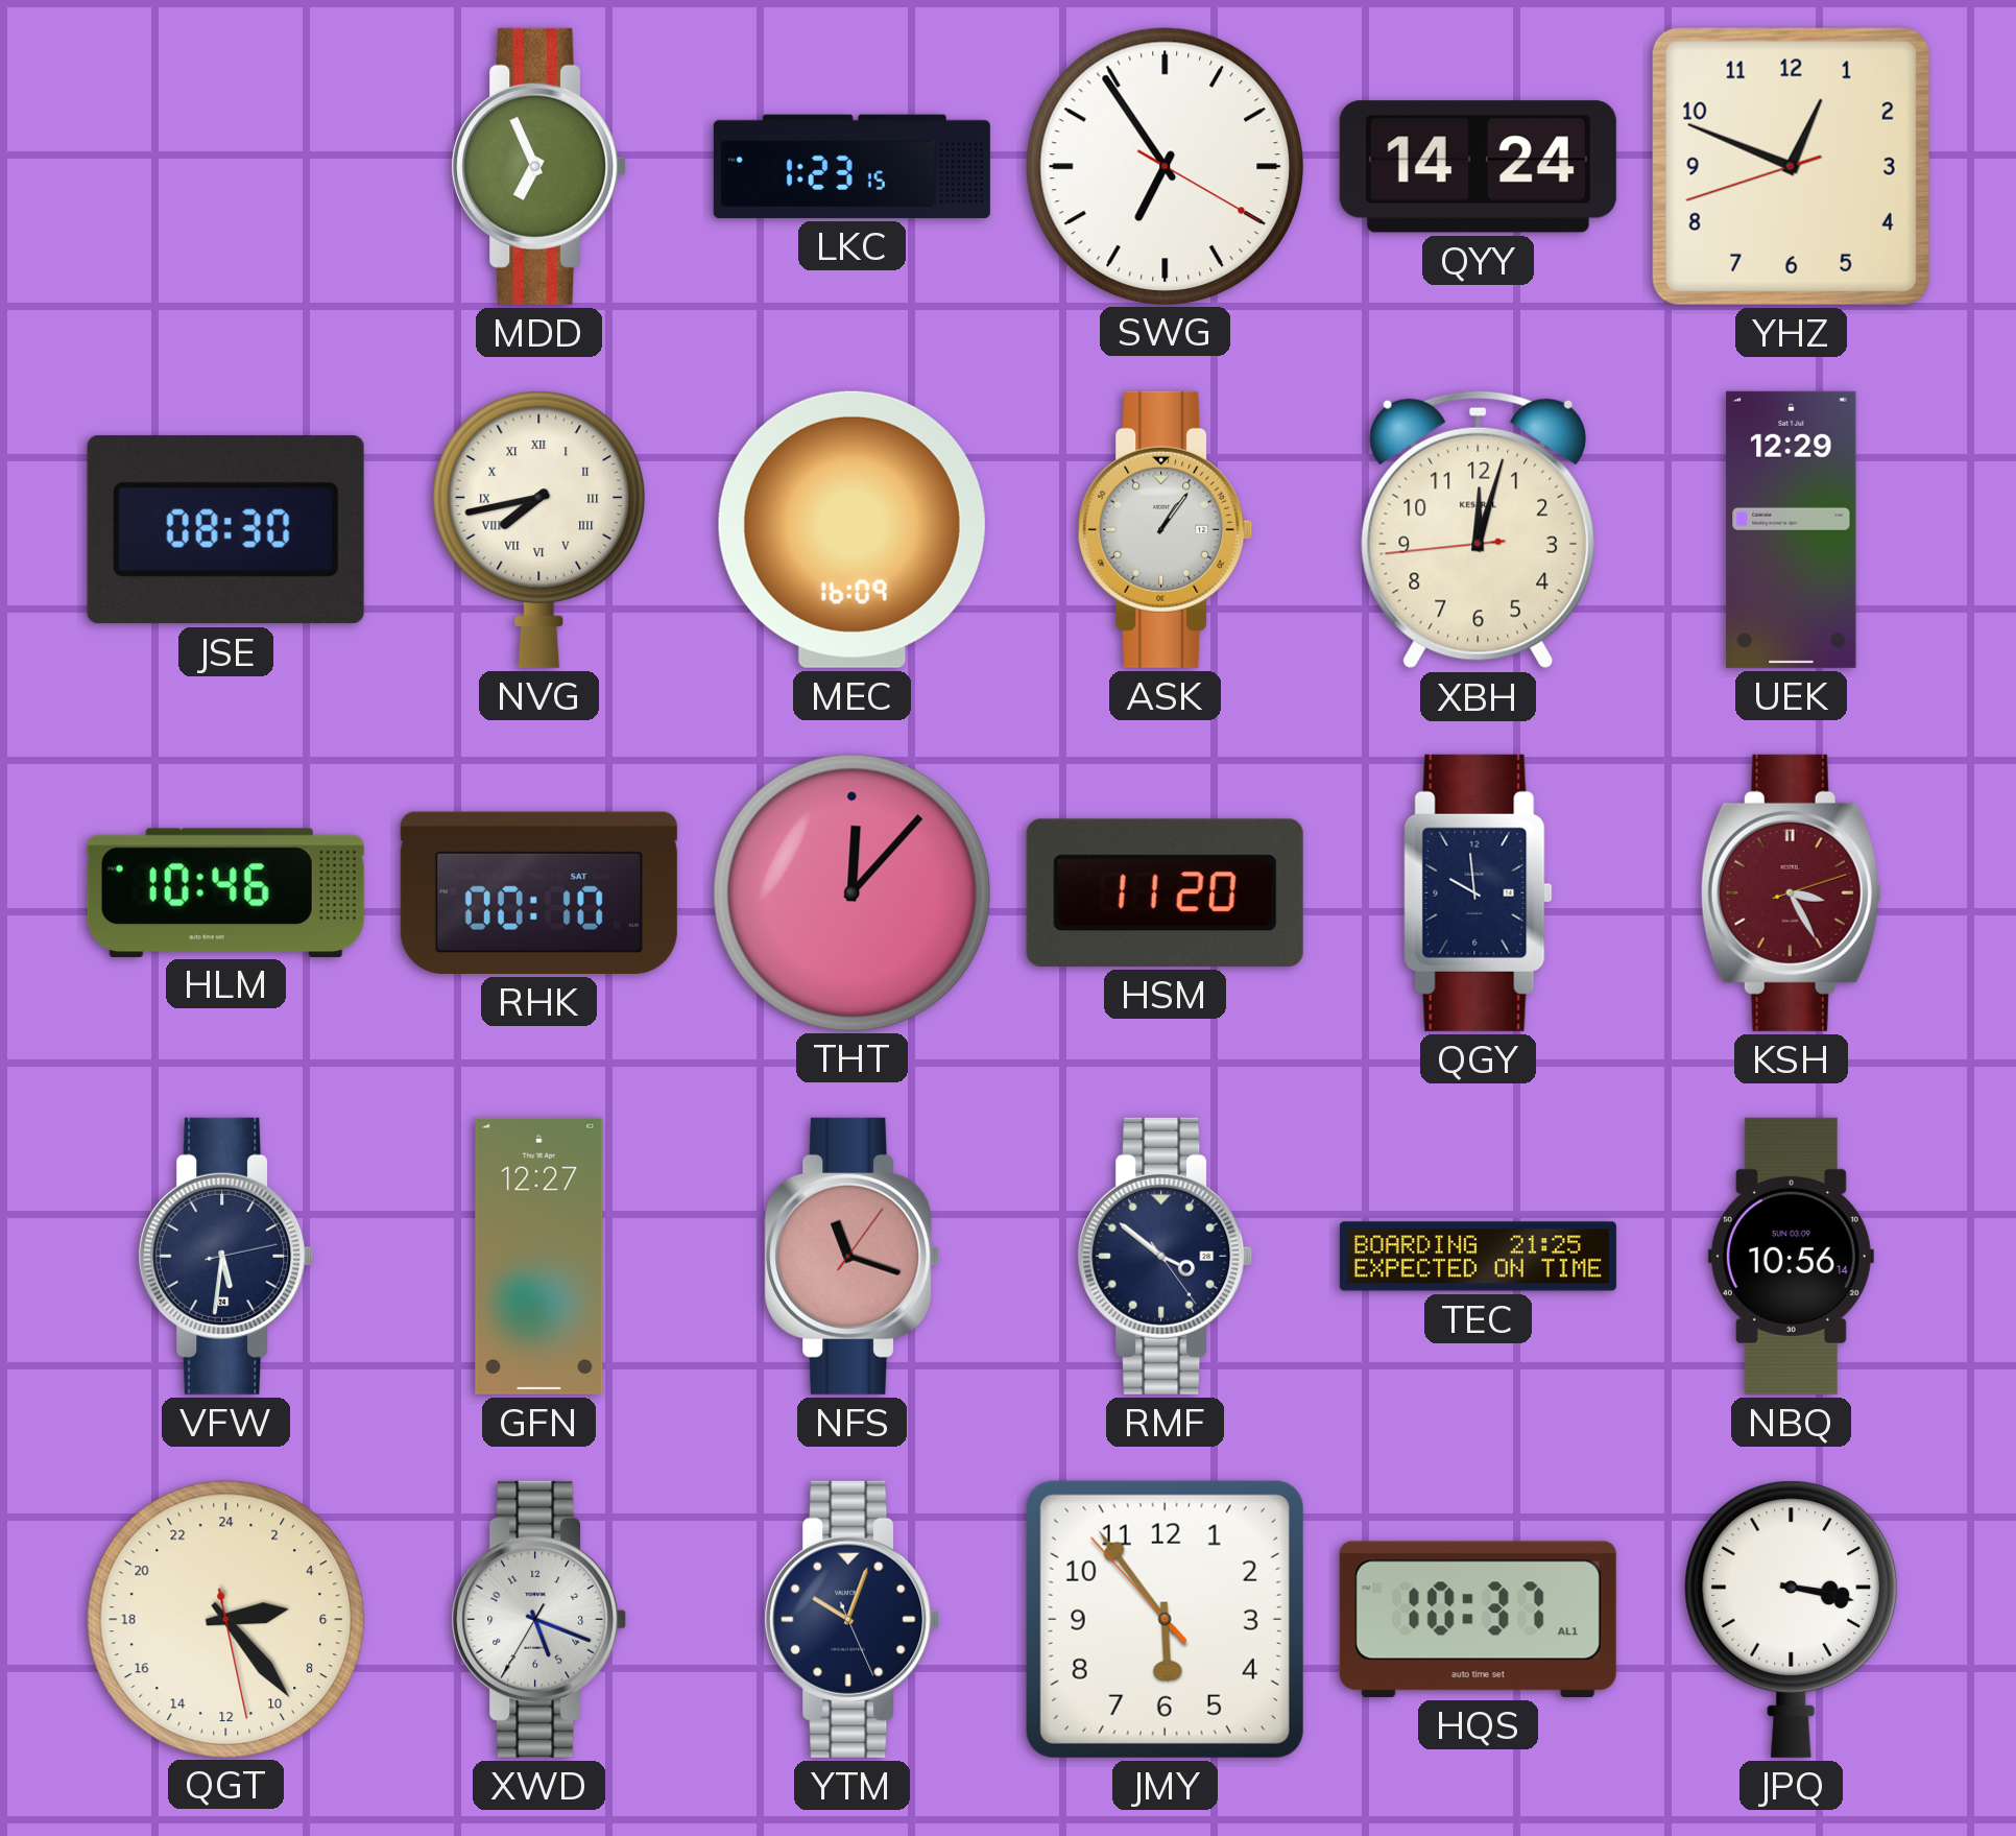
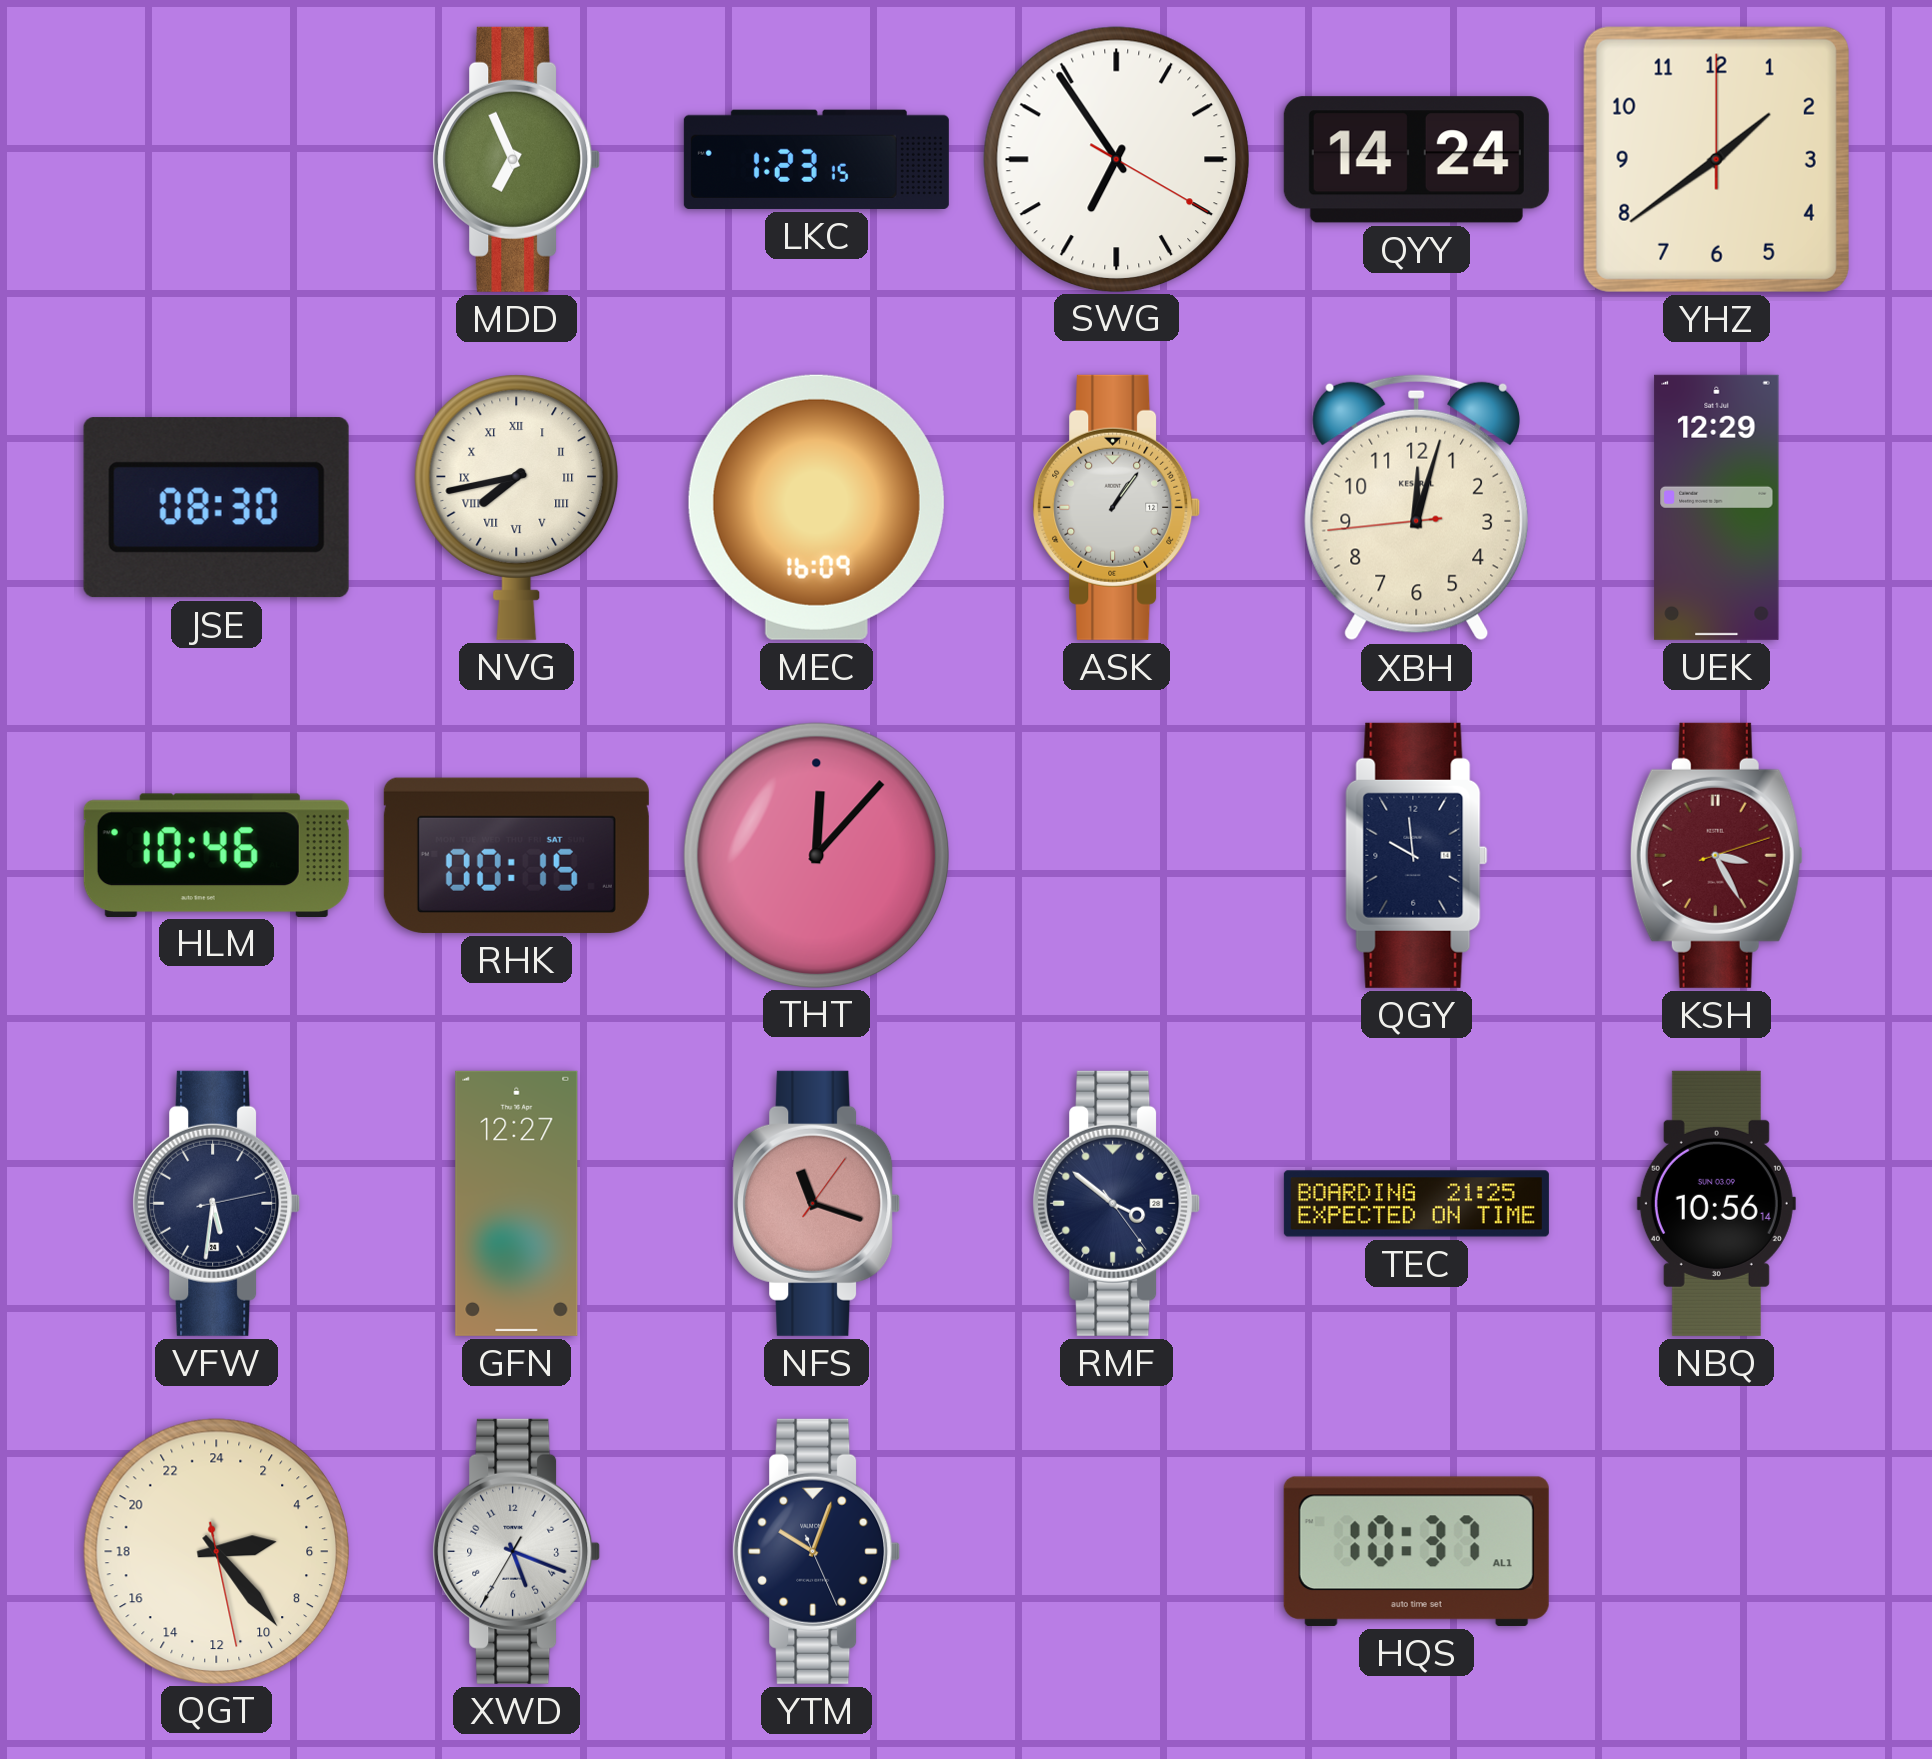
YHZ: 12:48 -> 1:39 (1716, 159)
RHK: 00:10 -> 00:15 (516, 855)
HSM: 11:20 -> none (1165, 892)
JMY: 5:53 -> none (1165, 1619)
JPQ: 3:17 -> none (1792, 1619)
